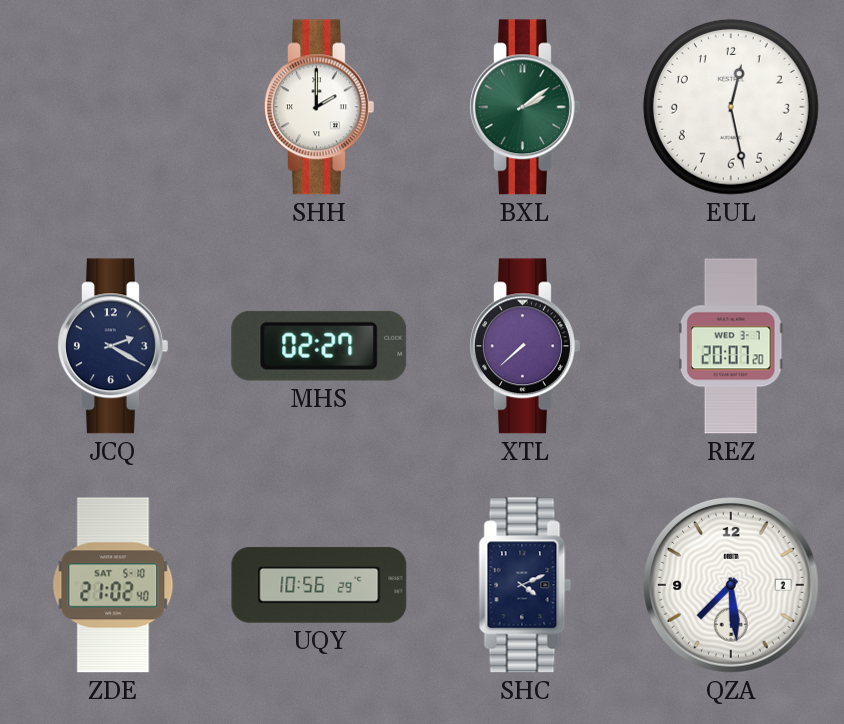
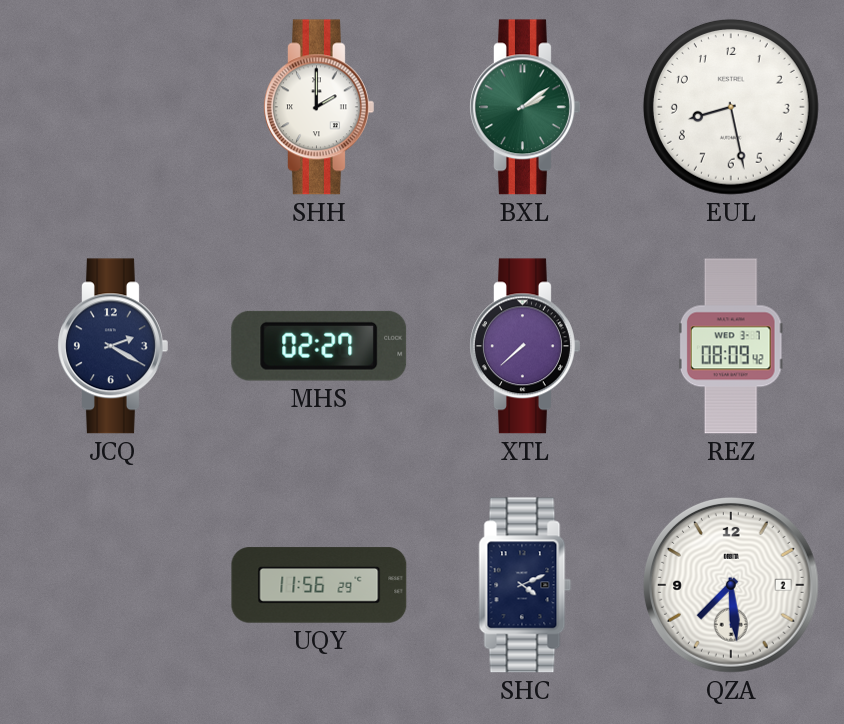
EUL: 12:28 -> 8:28 (731, 107)
REZ: 20:07 -> 08:09 (731, 346)
ZDE: 21:02 -> none (113, 585)
UQY: 10:56 -> 11:56 (319, 585)
